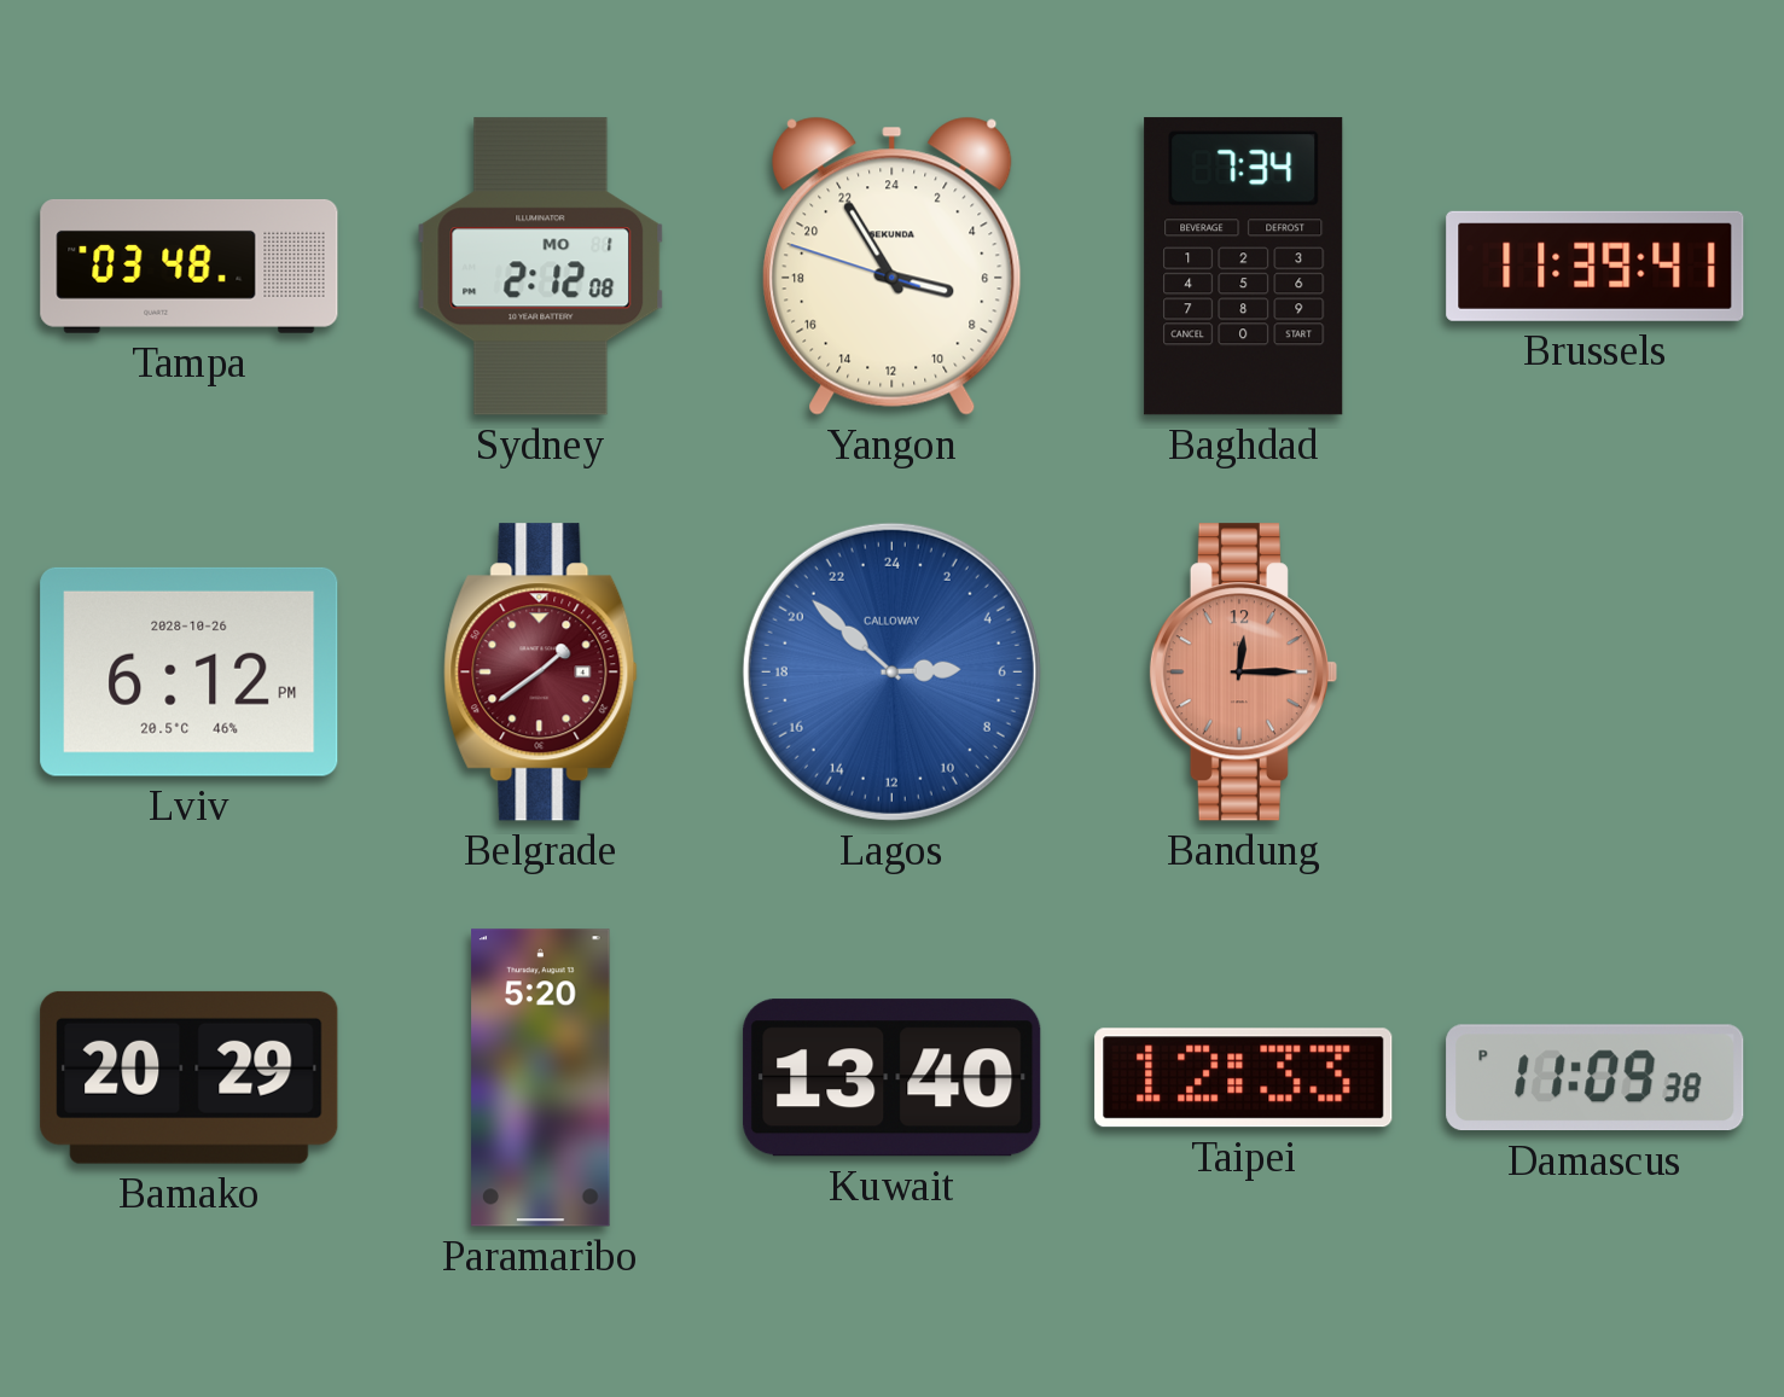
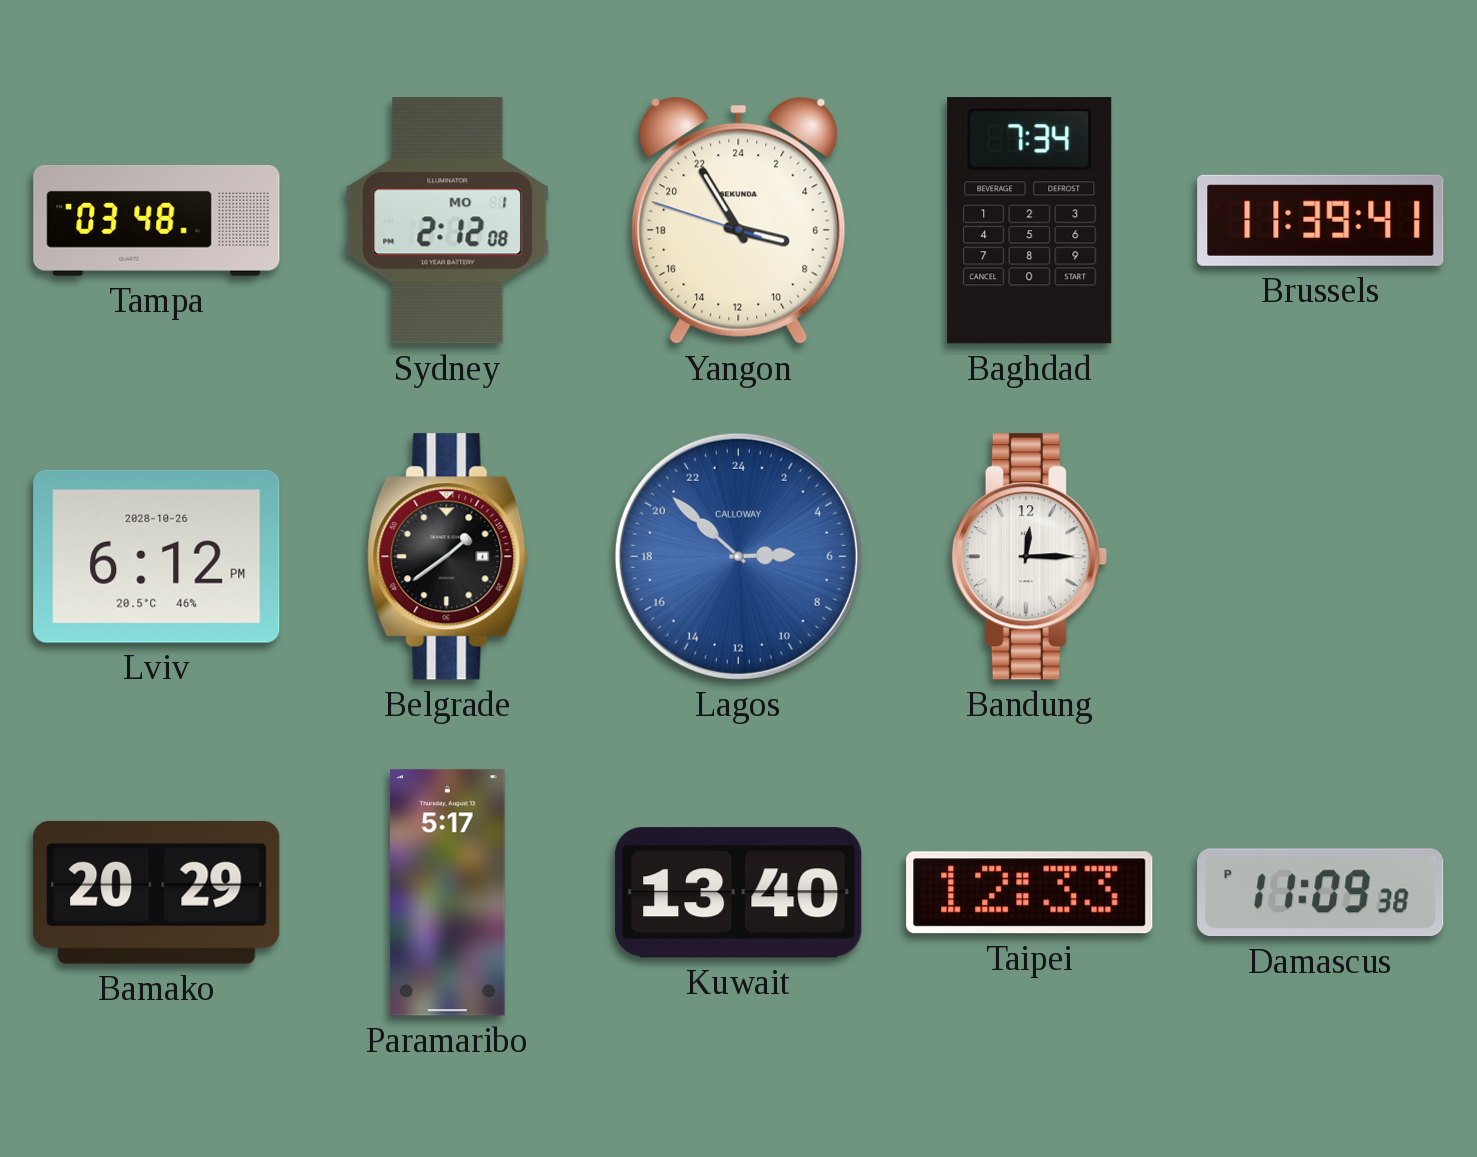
Belgrade dial: burgundy -> black (448, 557)
Bandung dial: salmon -> white (1029, 557)
Paramaribo: 5:20 -> 5:17 (448, 893)
